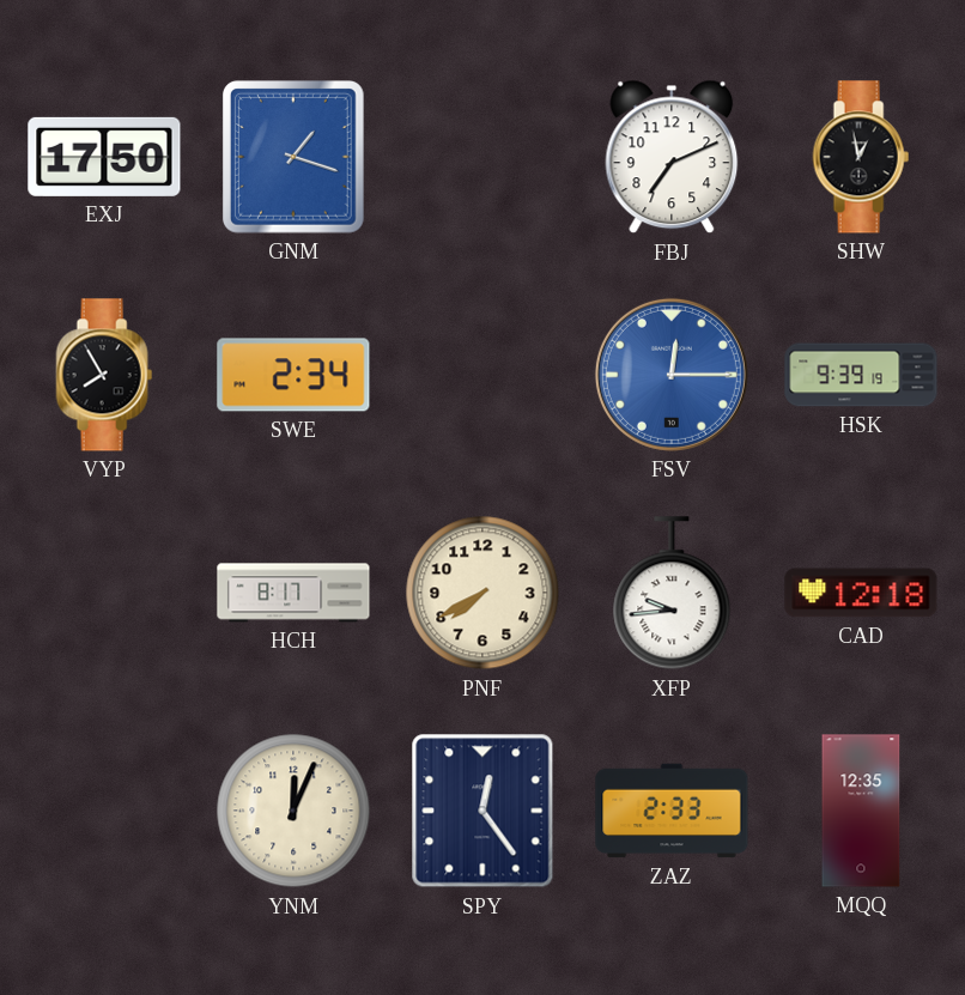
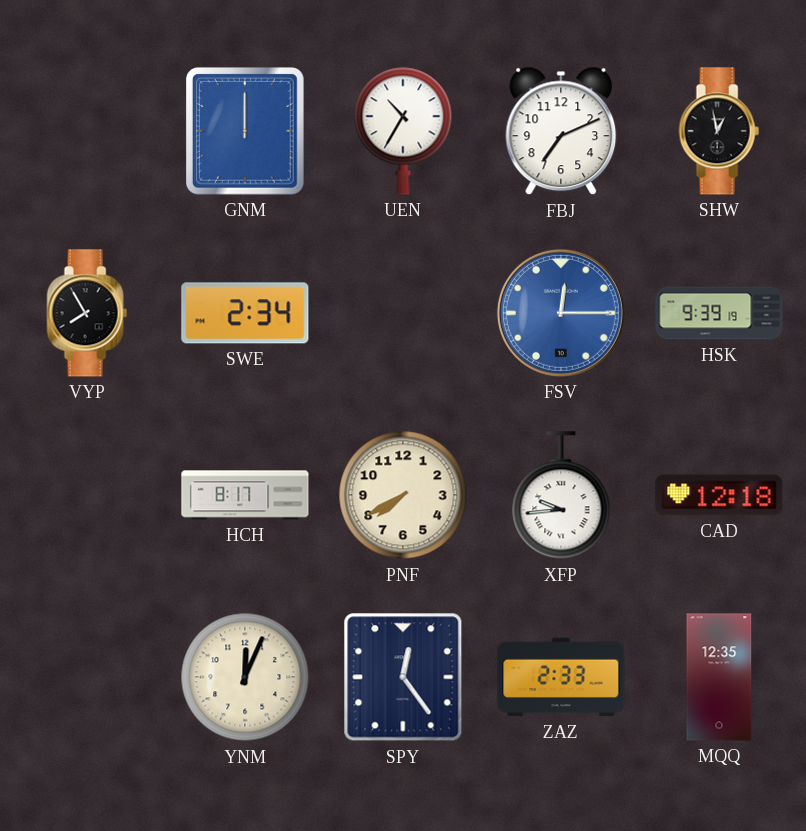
EXJ: 17:50 -> none (104, 157)
GNM: 1:18 -> 12:00 (246, 132)
UEN: none -> 10:35 (403, 131)
